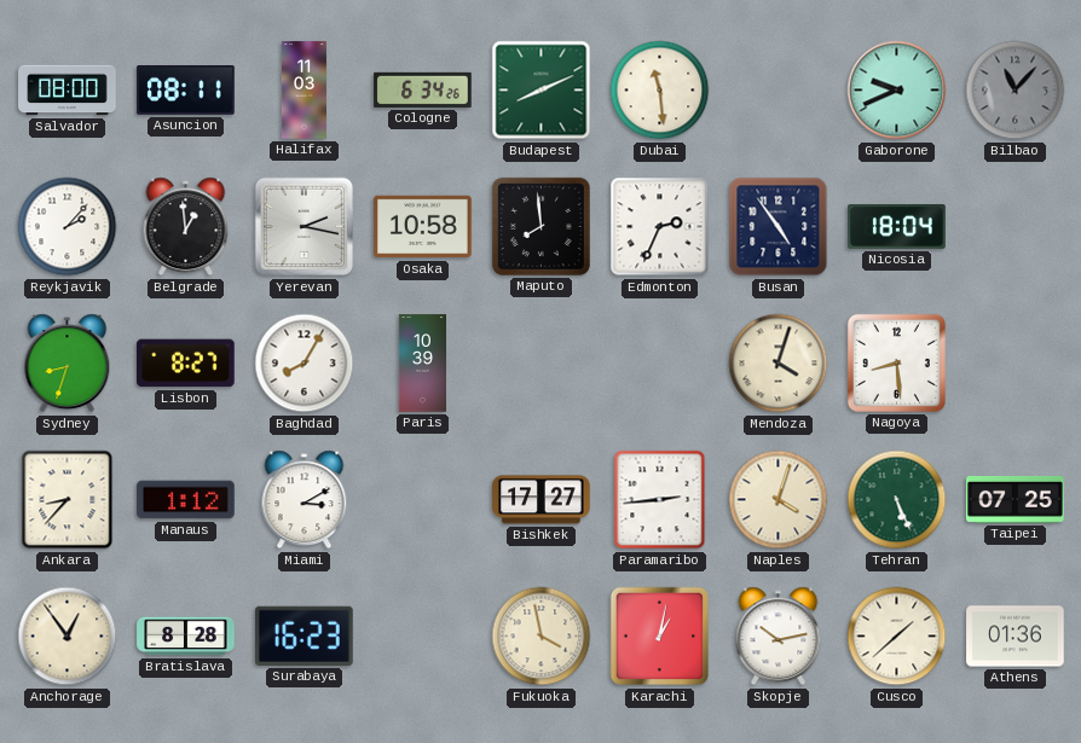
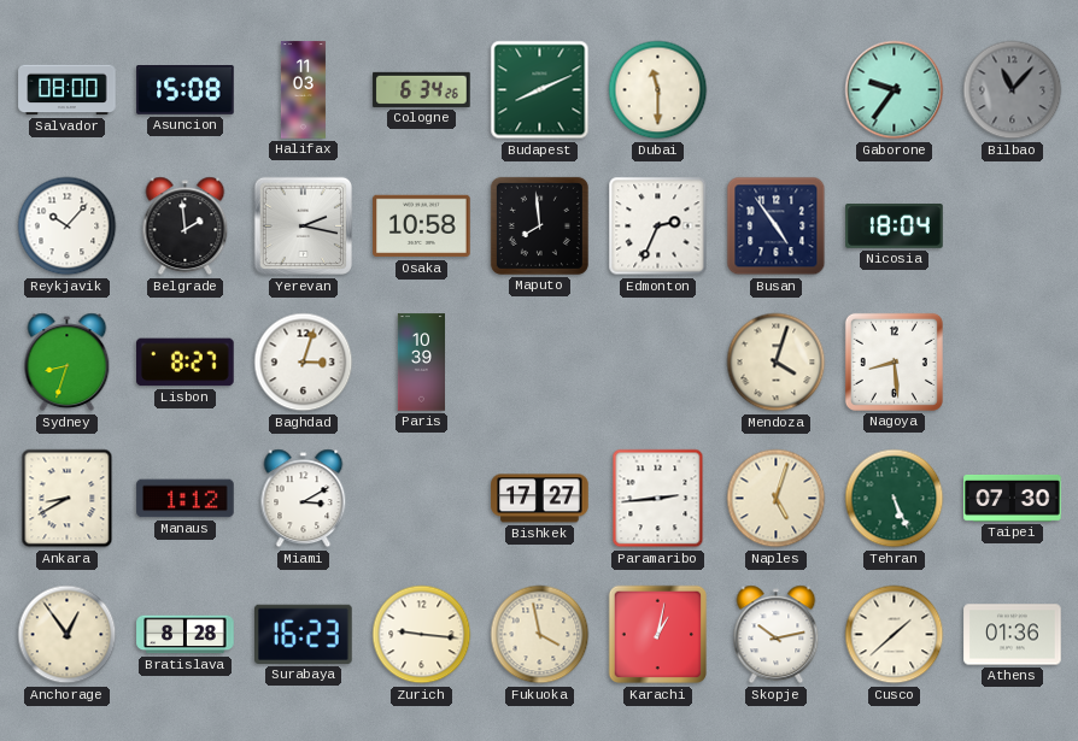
Asuncion: 08:11 -> 15:08 (186, 90)
Dubai: 11:29 -> 11:30 (658, 90)
Gaborone: 9:41 -> 9:36 (895, 90)
Reykjavik: 2:07 -> 10:07 (68, 227)
Belgrade: 12:59 -> 1:59 (186, 227)
Baghdad: 8:05 -> 3:03 (304, 363)
Ankara: 8:37 -> 8:40 (68, 499)
Naples: 4:03 -> 5:03 (777, 499)
Taipei: 07:25 -> 07:30 (1013, 498)
Zurich: none -> 9:16 (422, 635)
